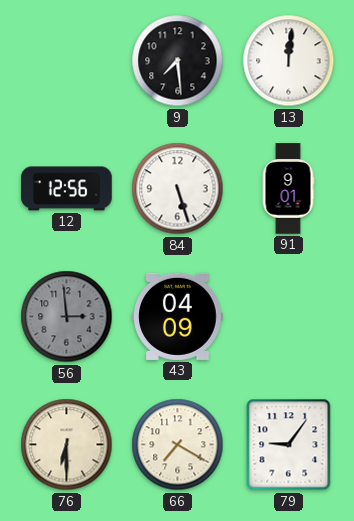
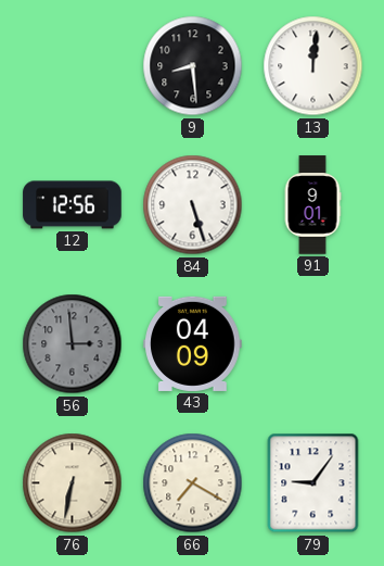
9: 7:29 -> 8:29 (193, 66)
76: 6:30 -> 6:32 (73, 483)
